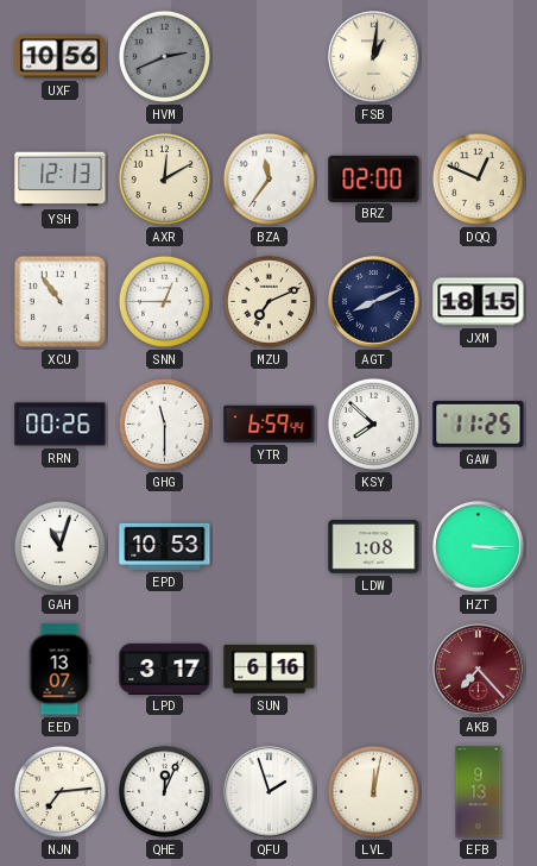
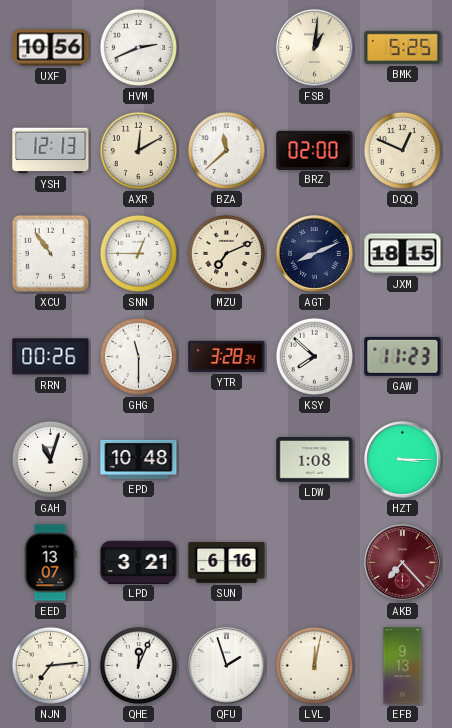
HVM dial: grey -> white (138, 47)
BMK: none -> 5:25 (403, 47)
BZA: 11:36 -> 11:38 (226, 150)
YTR: 6:59 -> 3:28 (227, 356)
GAW: 11:25 -> 11:23 (403, 356)
EPD: 10:53 -> 10:48 (139, 459)
LPD: 3:17 -> 3:21 (139, 562)
